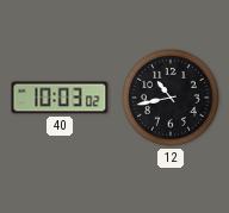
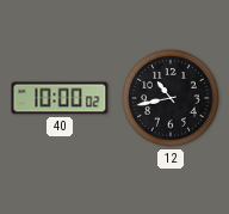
40: 10:03 -> 10:00 (60, 98)
